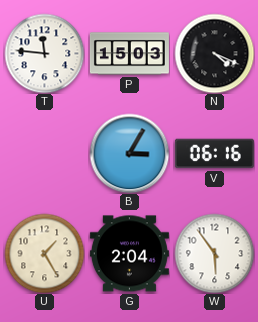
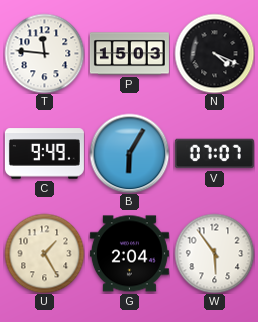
C: none -> 9:49 (44, 154)
B: 3:05 -> 6:05 (129, 153)
V: 06:16 -> 07:07 (214, 154)
